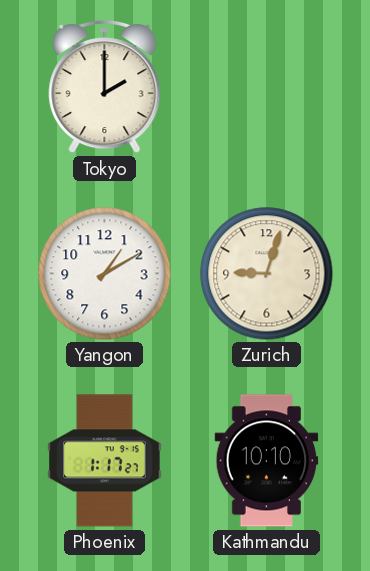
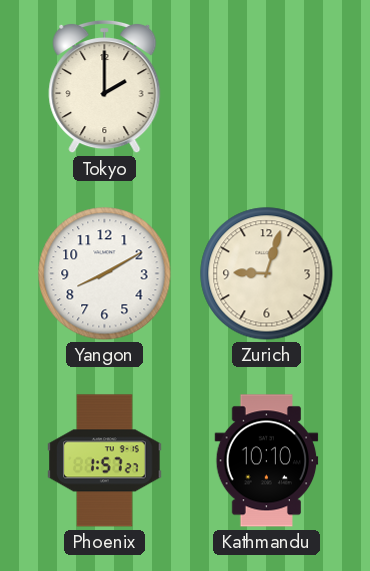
Yangon: 1:10 -> 8:10 (105, 274)
Phoenix: 1:17 -> 1:57 (105, 461)
